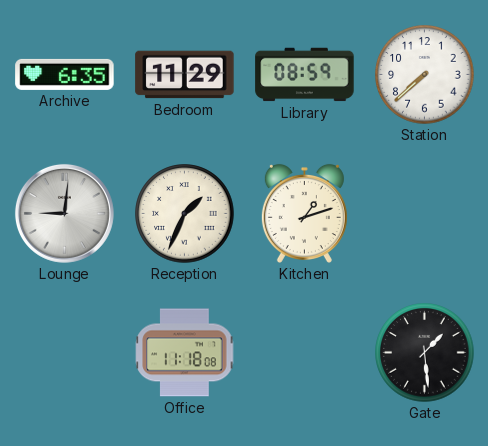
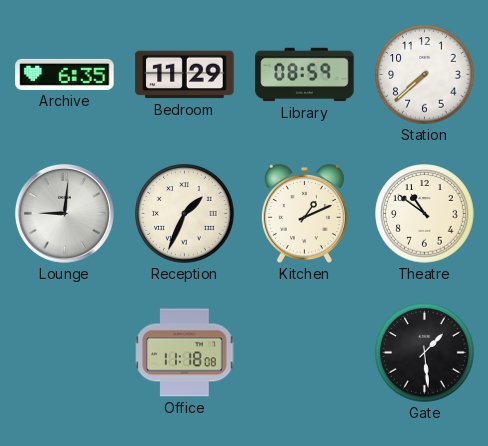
Kitchen: 1:12 -> 1:11 (304, 213)
Theatre: none -> 10:51 (425, 214)
